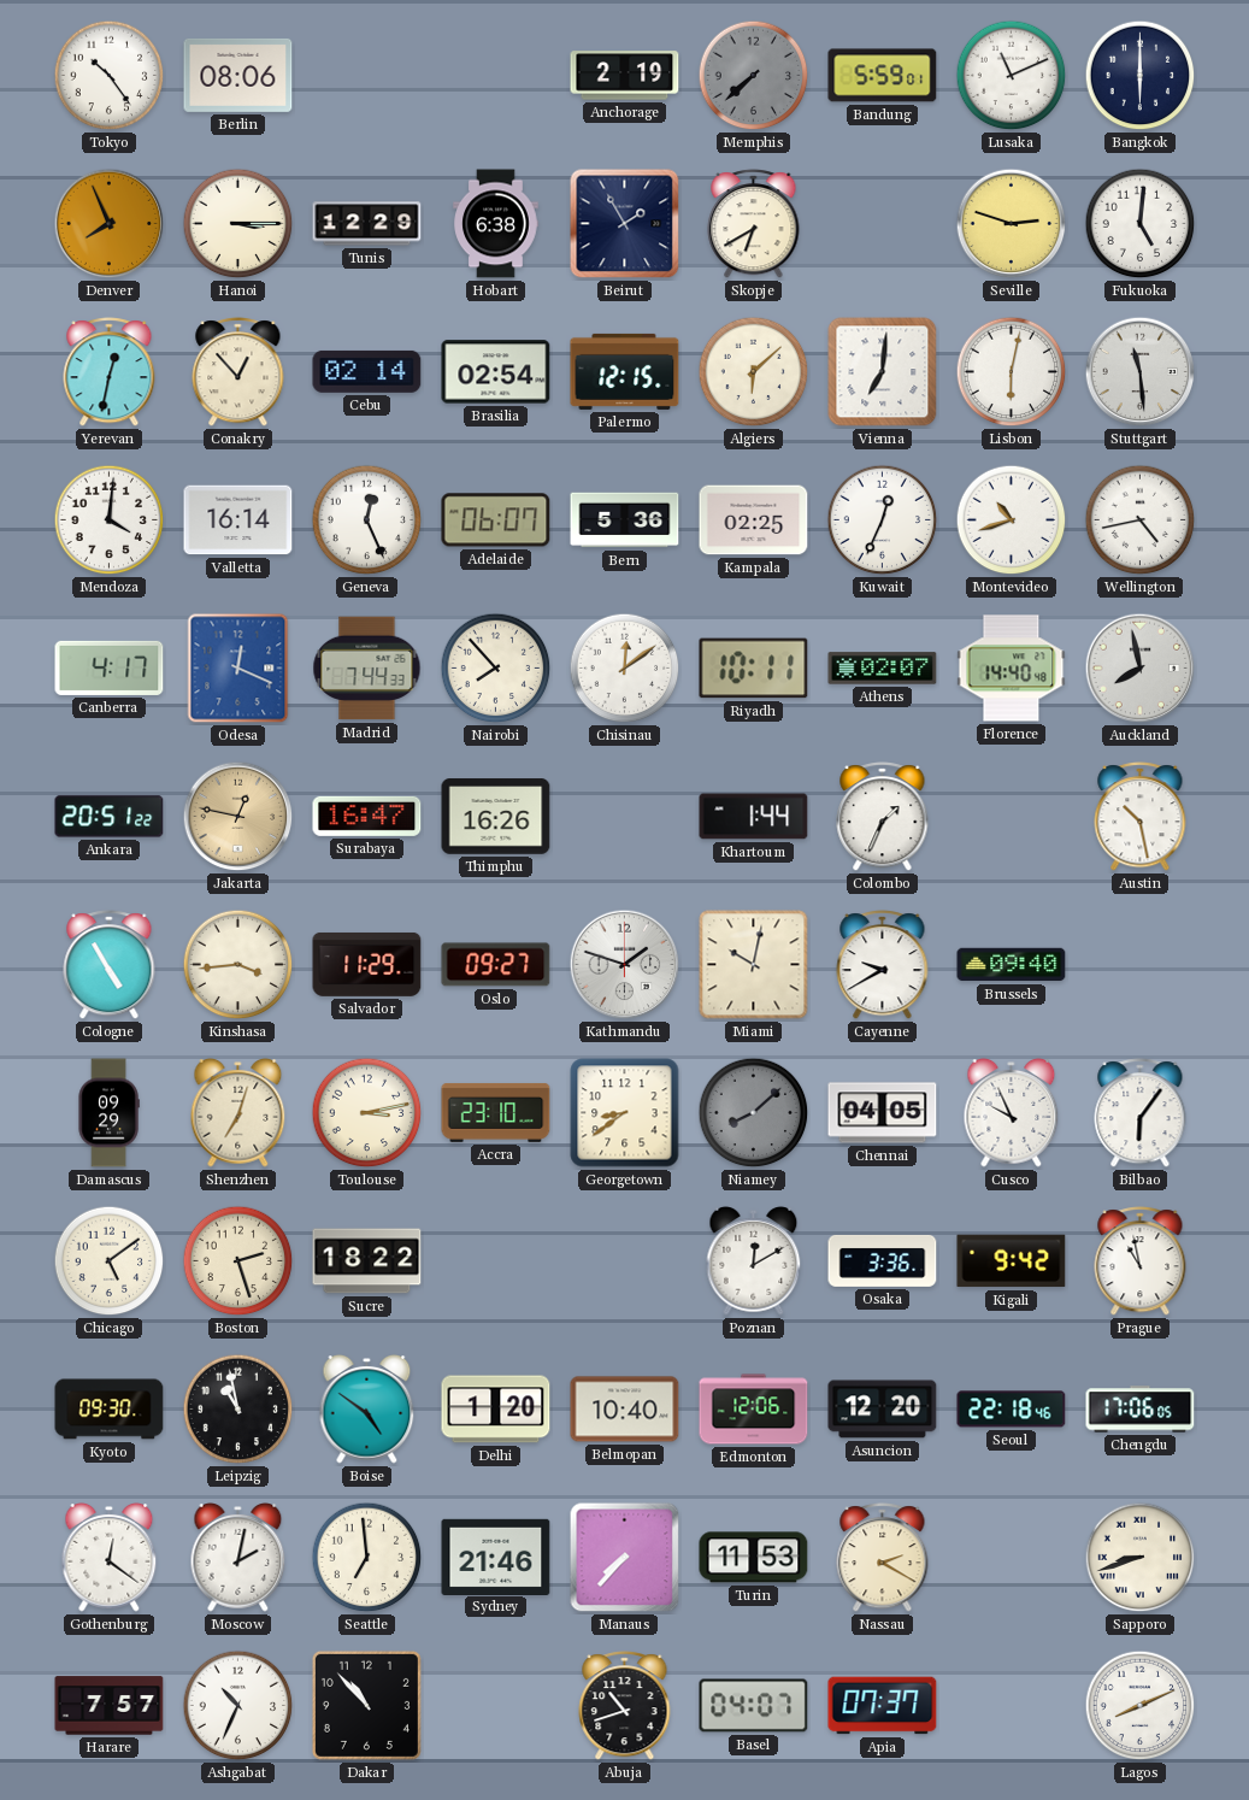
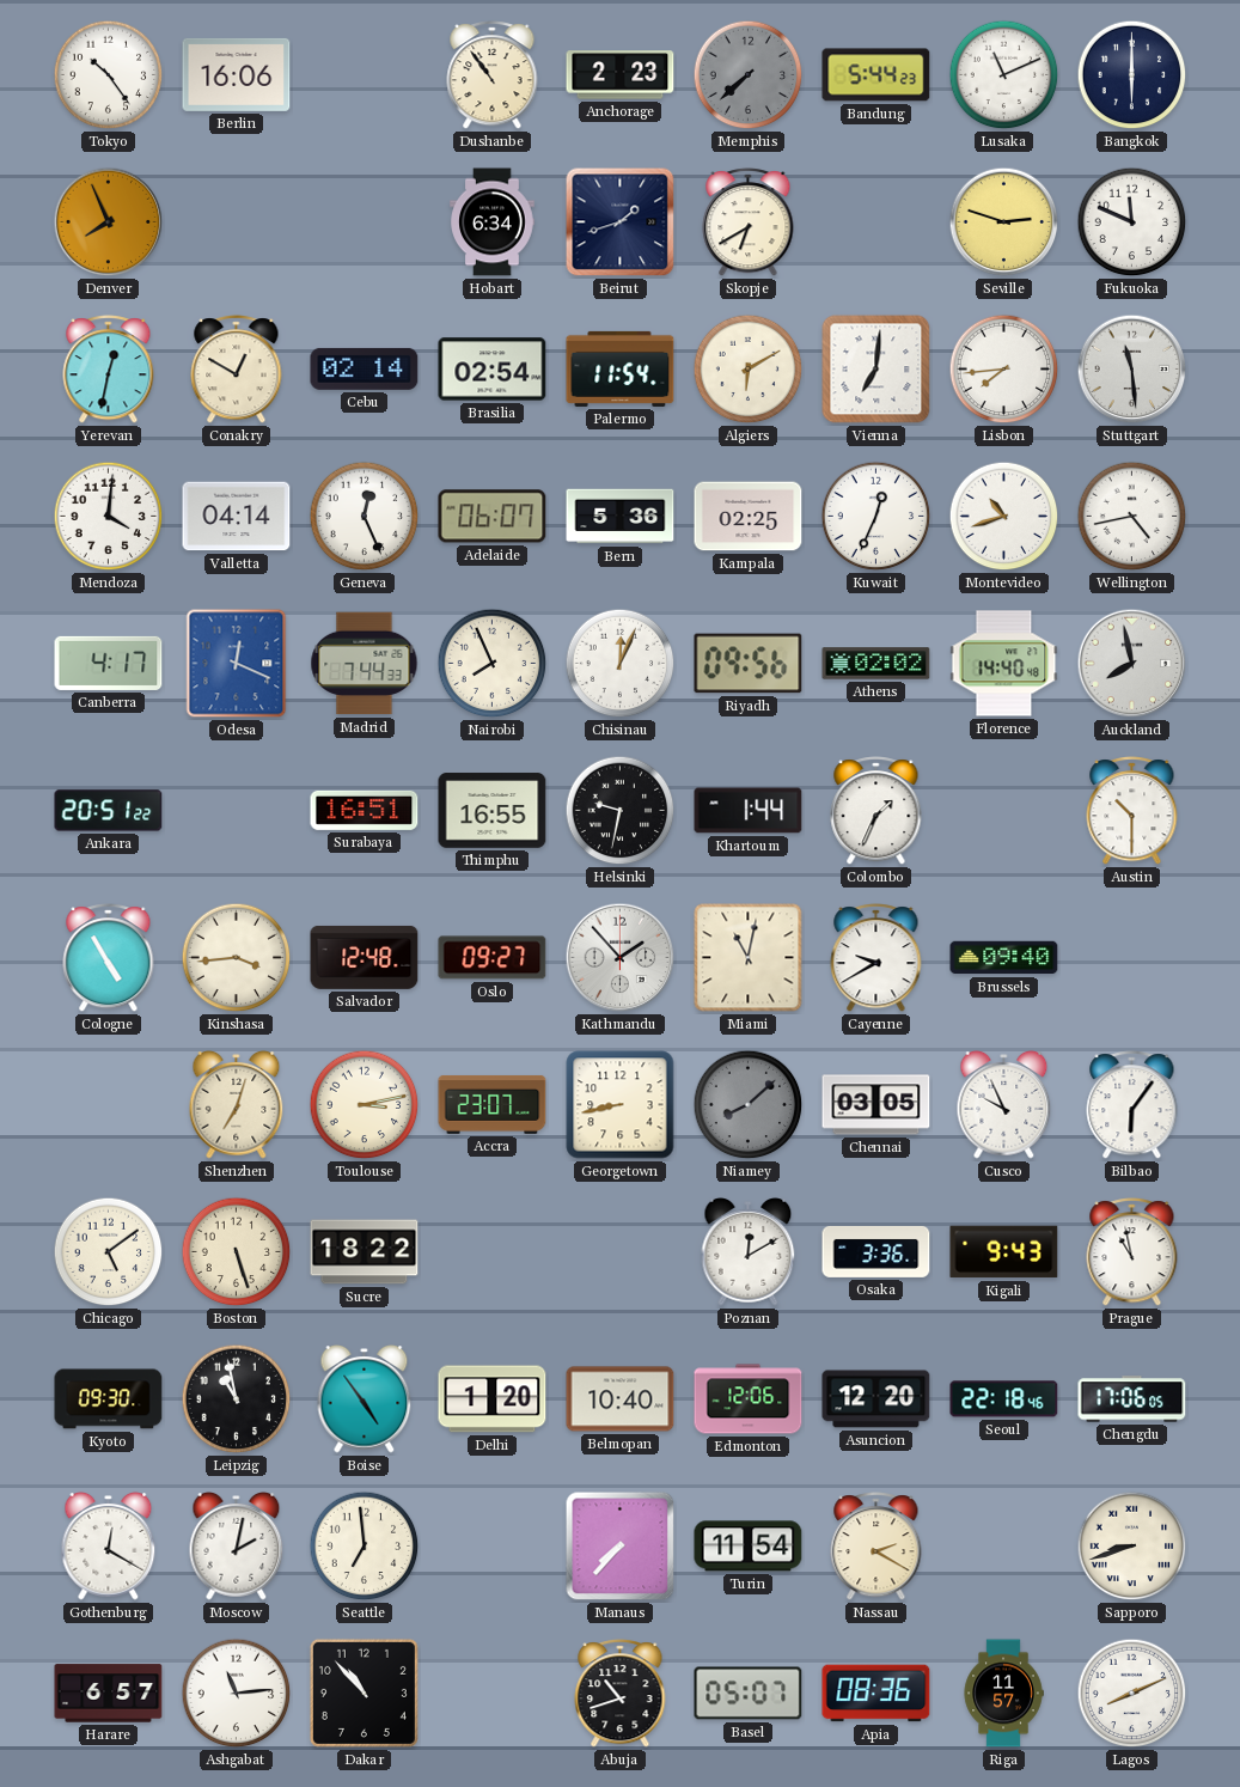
Berlin: 08:06 -> 16:06 (237, 74)
Dushanbe: none -> 10:54 (493, 75)
Anchorage: 2:19 -> 2:23 (621, 75)
Bandung: 5:59 -> 5:44 (876, 75)
Hanoi: 3:15 -> none (238, 224)
Tunis: 12:29 -> none (367, 224)
Hobart: 6:38 -> 6:34 (493, 222)
Beirut: 1:55 -> 1:42 (621, 222)
Fukuoka: 5:01 -> 11:49 (1132, 222)
Conakry: 12:53 -> 12:50 (237, 370)
Palermo: 12:15 -> 11:54 (621, 368)
Algiers: 6:08 -> 6:10 (749, 370)
Lisbon: 6:02 -> 7:44 (1004, 370)
Valletta: 16:14 -> 04:14 (237, 517)
Nairobi: 7:53 -> 7:56 (493, 664)
Chisinau: 12:09 -> 12:04 (621, 664)
Riyadh: 10:11 -> 09:56 (749, 664)
Athens: 02:07 -> 02:02 (876, 664)
Jakarta: 12:47 -> none (238, 817)
Surabaya: 16:47 -> 16:51 (365, 810)
Thimphu: 16:26 -> 16:55 (493, 811)
Helsinki: none -> 9:32 (621, 811)
Austin: 10:28 -> 10:30 (1132, 811)
Salvador: 11:29 -> 12:48 (365, 957)
Kathmandu: 1:48 -> 1:53 (621, 958)
Miami: 10:02 -> 11:02 (749, 958)
Damascus: 09:29 -> none (108, 1113)
Accra: 23:10 -> 23:07 (493, 1105)
Georgetown: 8:39 -> 8:43 (621, 1105)
Chennai: 04:05 -> 03:05 (876, 1105)
Boston: 2:27 -> 5:27 (237, 1252)
Kigali: 9:42 -> 9:43 (1004, 1252)
Boise: 4:51 -> 4:54 (365, 1399)
Gothenburg: 12:21 -> 12:20 (109, 1547)
Sydney: 21:46 -> none (496, 1557)
Turin: 11:53 -> 11:54 (749, 1547)
Harare: 7:57 -> 6:57 (109, 1694)
Ashgabat: 10:34 -> 11:14 (237, 1694)
Basel: 04:07 -> 05:07 (749, 1694)
Apia: 07:37 -> 08:36 (876, 1694)
Riga: none -> 11:57 (1003, 1694)
